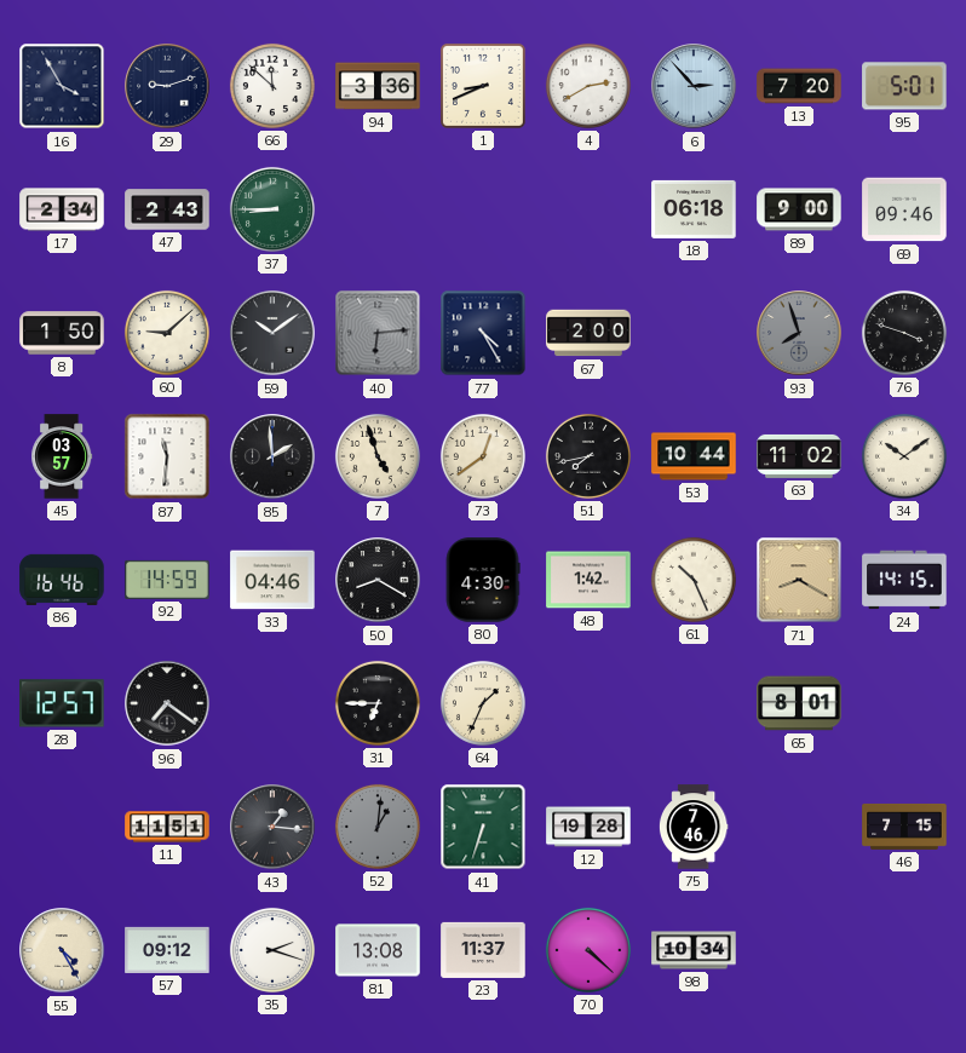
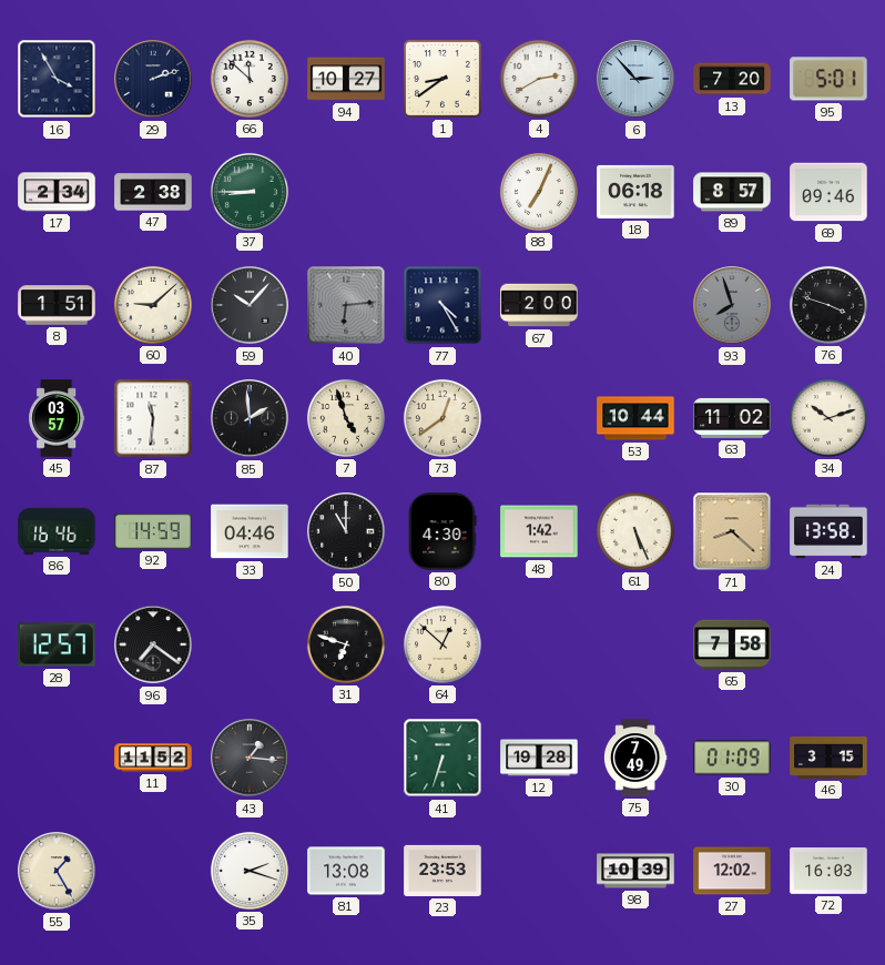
29: 9:12 -> 2:12 (153, 79)
94: 3:36 -> 10:27 (346, 79)
1: 8:41 -> 8:39 (442, 79)
47: 2:43 -> 2:38 (153, 192)
88: none -> 7:04 (539, 192)
89: 9:00 -> 8:57 (732, 192)
8: 1:50 -> 1:51 (57, 305)
59: 10:09 -> 10:07 (250, 305)
51: 7:43 -> none (588, 456)
34: 10:09 -> 10:12 (828, 418)
50: 8:20 -> 11:00 (346, 531)
61: 10:26 -> 5:26 (635, 531)
71: 8:20 -> 8:22 (732, 531)
24: 14:15 -> 13:58 (828, 531)
31: 6:45 -> 6:48 (346, 644)
64: 1:34 -> 12:52 (442, 644)
65: 8:01 -> 7:58 (732, 644)
11: 11:51 -> 11:52 (153, 758)
52: 1:01 -> none (378, 827)
75: 7:46 -> 7:49 (635, 758)
30: none -> 01:09 (732, 758)
46: 7:15 -> 3:15 (828, 758)
55: 4:25 -> 1:25 (57, 871)
57: 09:12 -> none (167, 950)
23: 11:37 -> 23:53 (442, 871)
70: 4:22 -> none (588, 950)
98: 10:34 -> 10:39 (635, 871)
27: none -> 12:02 (732, 871)
72: none -> 16:03 (828, 872)
